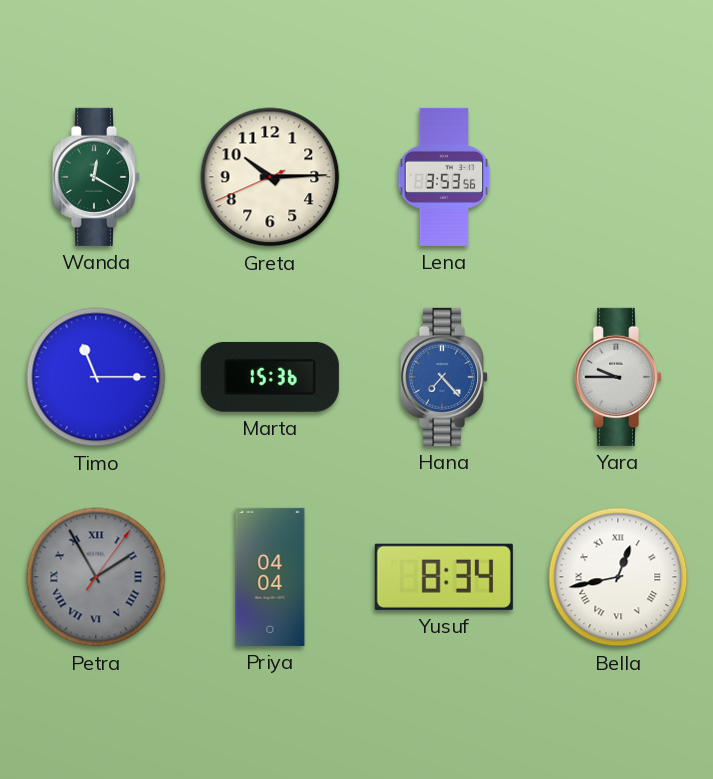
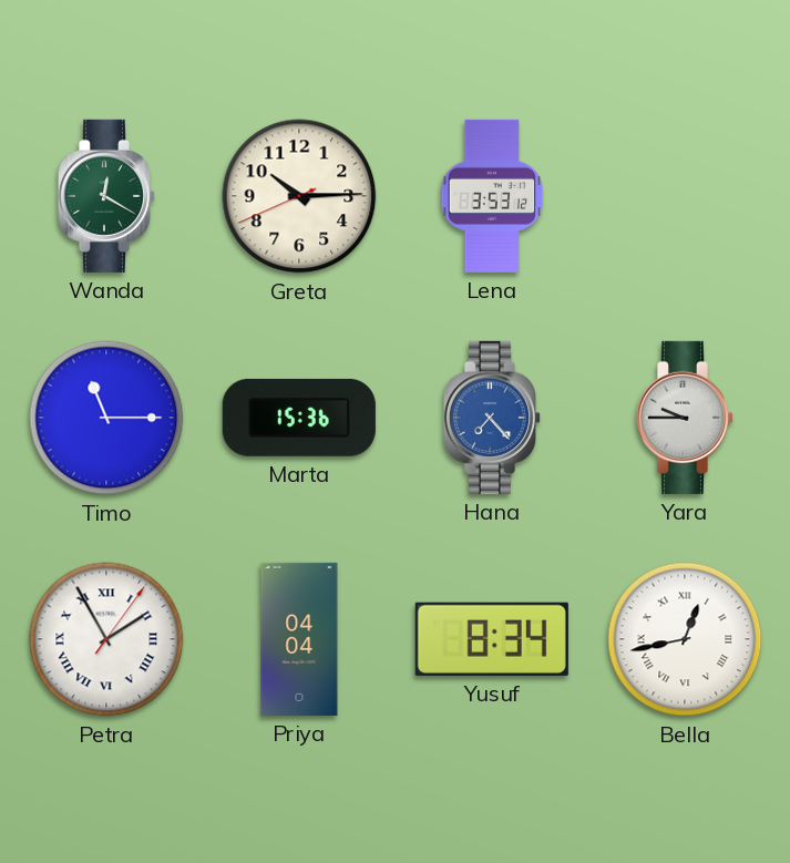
Lena: 3:53:56 -> 3:53:12 (492, 196)
Petra dial: grey -> white (106, 639)
